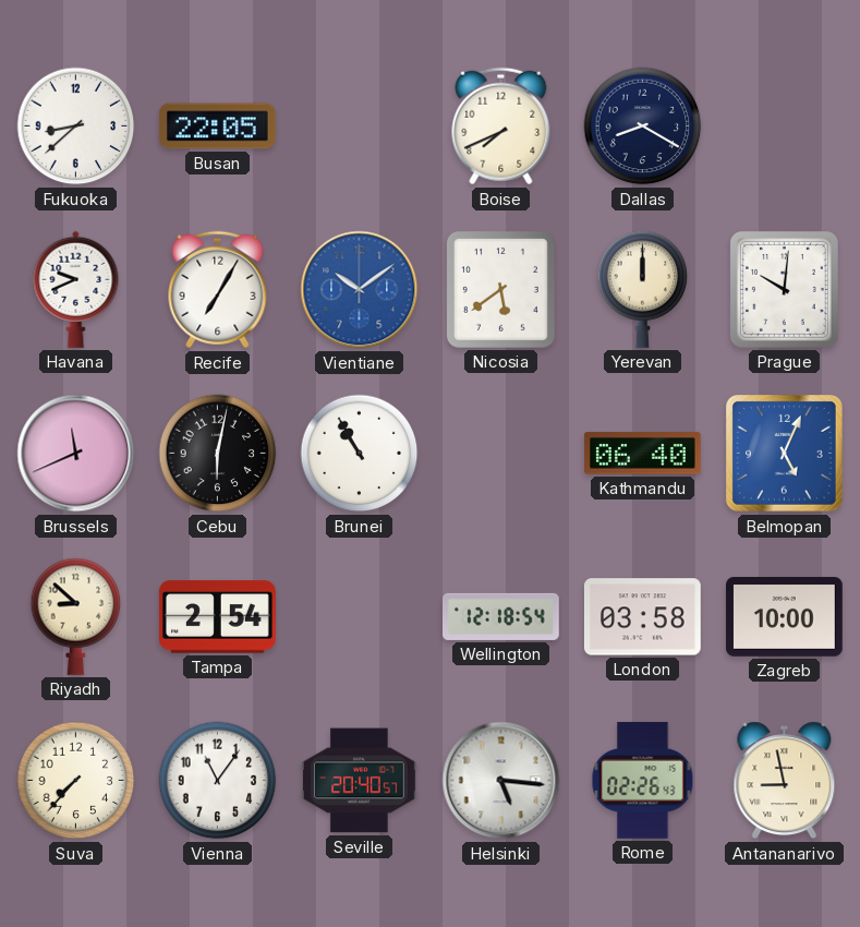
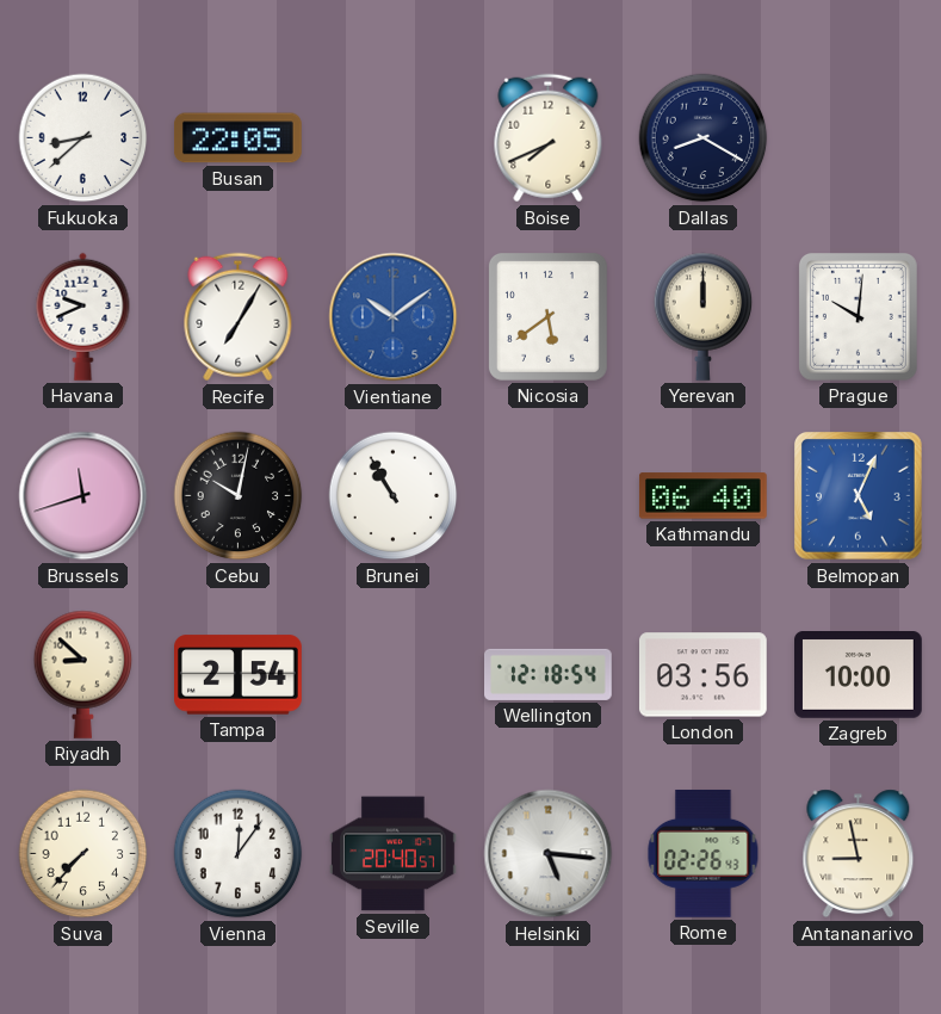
Brussels: 11:41 -> 11:42 (83, 496)
Cebu: 6:02 -> 10:02 (239, 496)
London: 03:58 -> 03:56 (704, 675)
Vienna: 11:06 -> 12:06 (239, 854)
